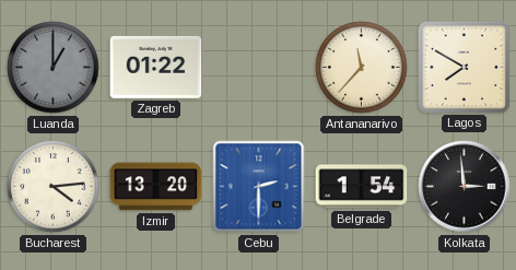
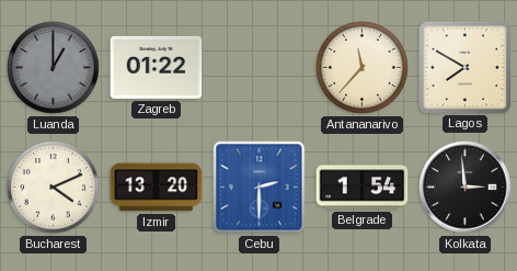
Bucharest: 4:14 -> 4:11 (54, 188)
